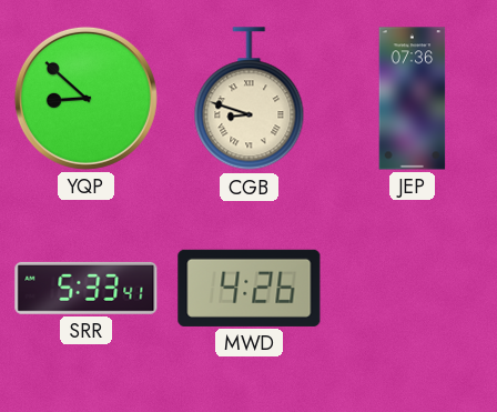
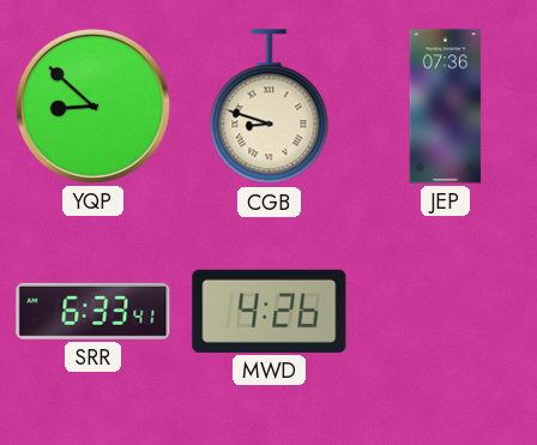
SRR: 5:33 -> 6:33 (93, 311)
